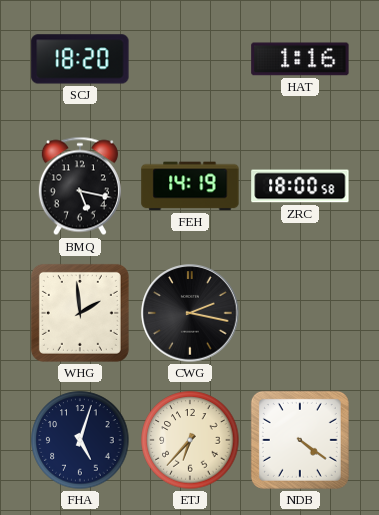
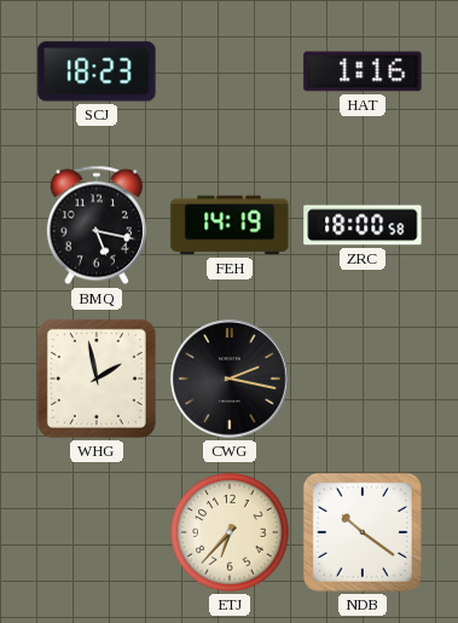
SCJ: 18:20 -> 18:23 (97, 71)
WHG: 1:59 -> 1:58 (97, 379)
FHA: 5:03 -> none (80, 440)
NDB: 4:21 -> 10:21 (363, 532)
